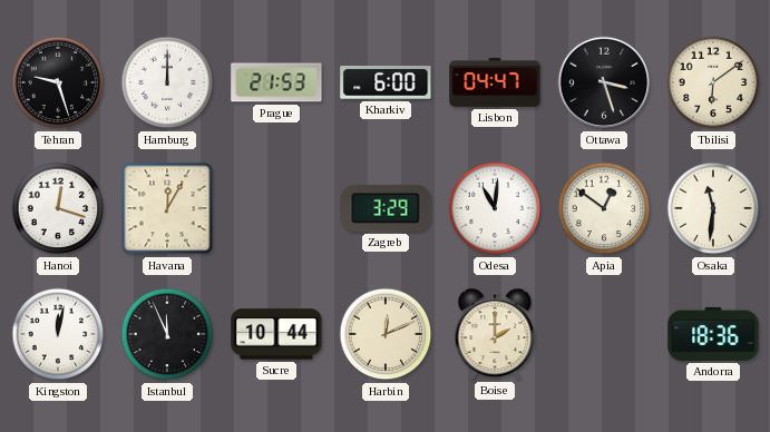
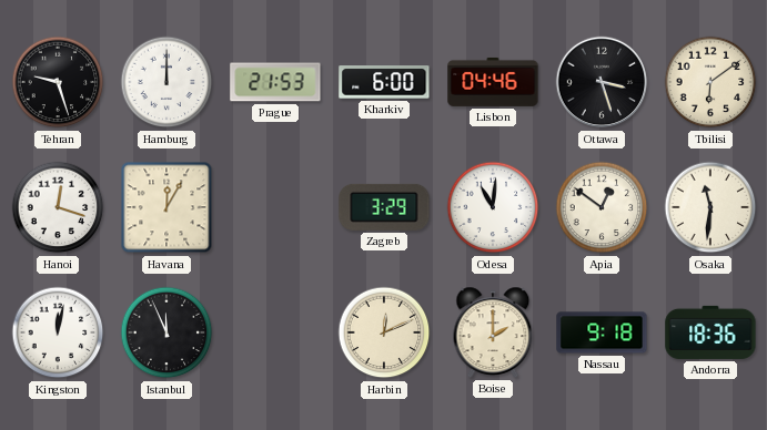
Lisbon: 04:47 -> 04:46 (493, 82)
Sucre: 10:44 -> none (276, 334)
Nassau: none -> 9:18 (602, 332)
